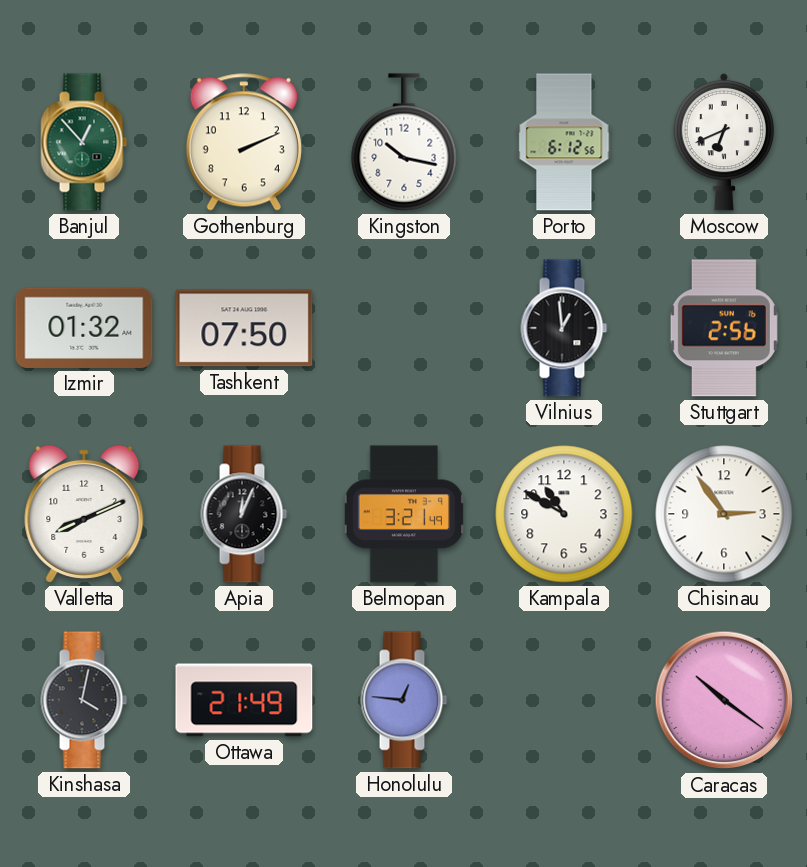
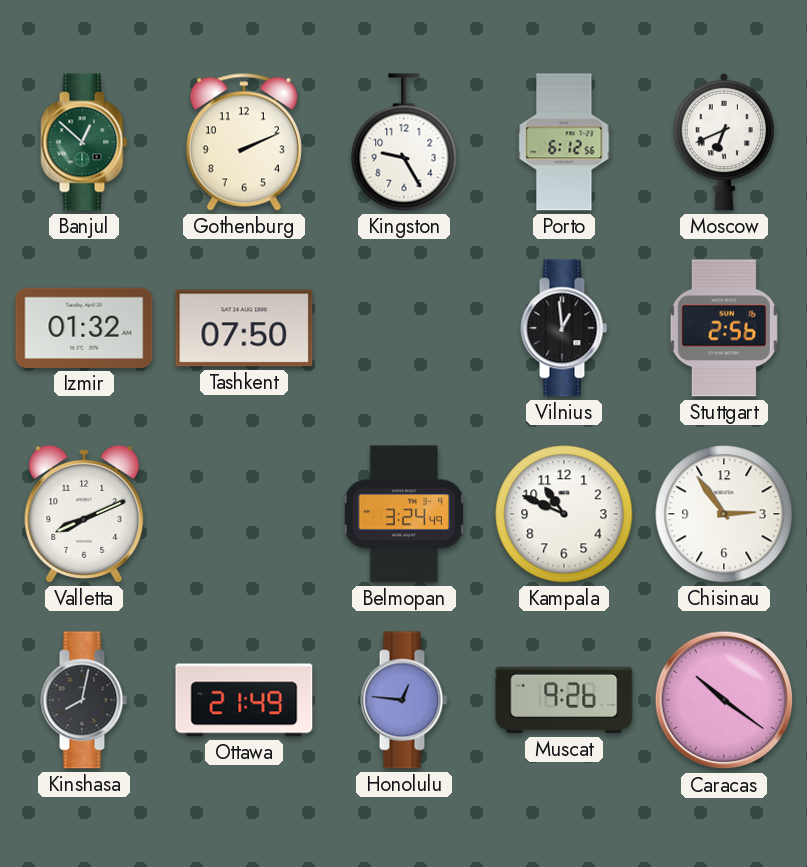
Banjul: 12:53 -> 12:52 (84, 142)
Kingston: 10:17 -> 9:25 (404, 142)
Apia: 12:04 -> none (244, 514)
Belmopan: 3:21 -> 3:24 (403, 514)
Kampala: 10:50 -> 10:49 (564, 514)
Kinshasa: 4:02 -> 8:02 (84, 700)
Muscat: none -> 9:26 (564, 700)
